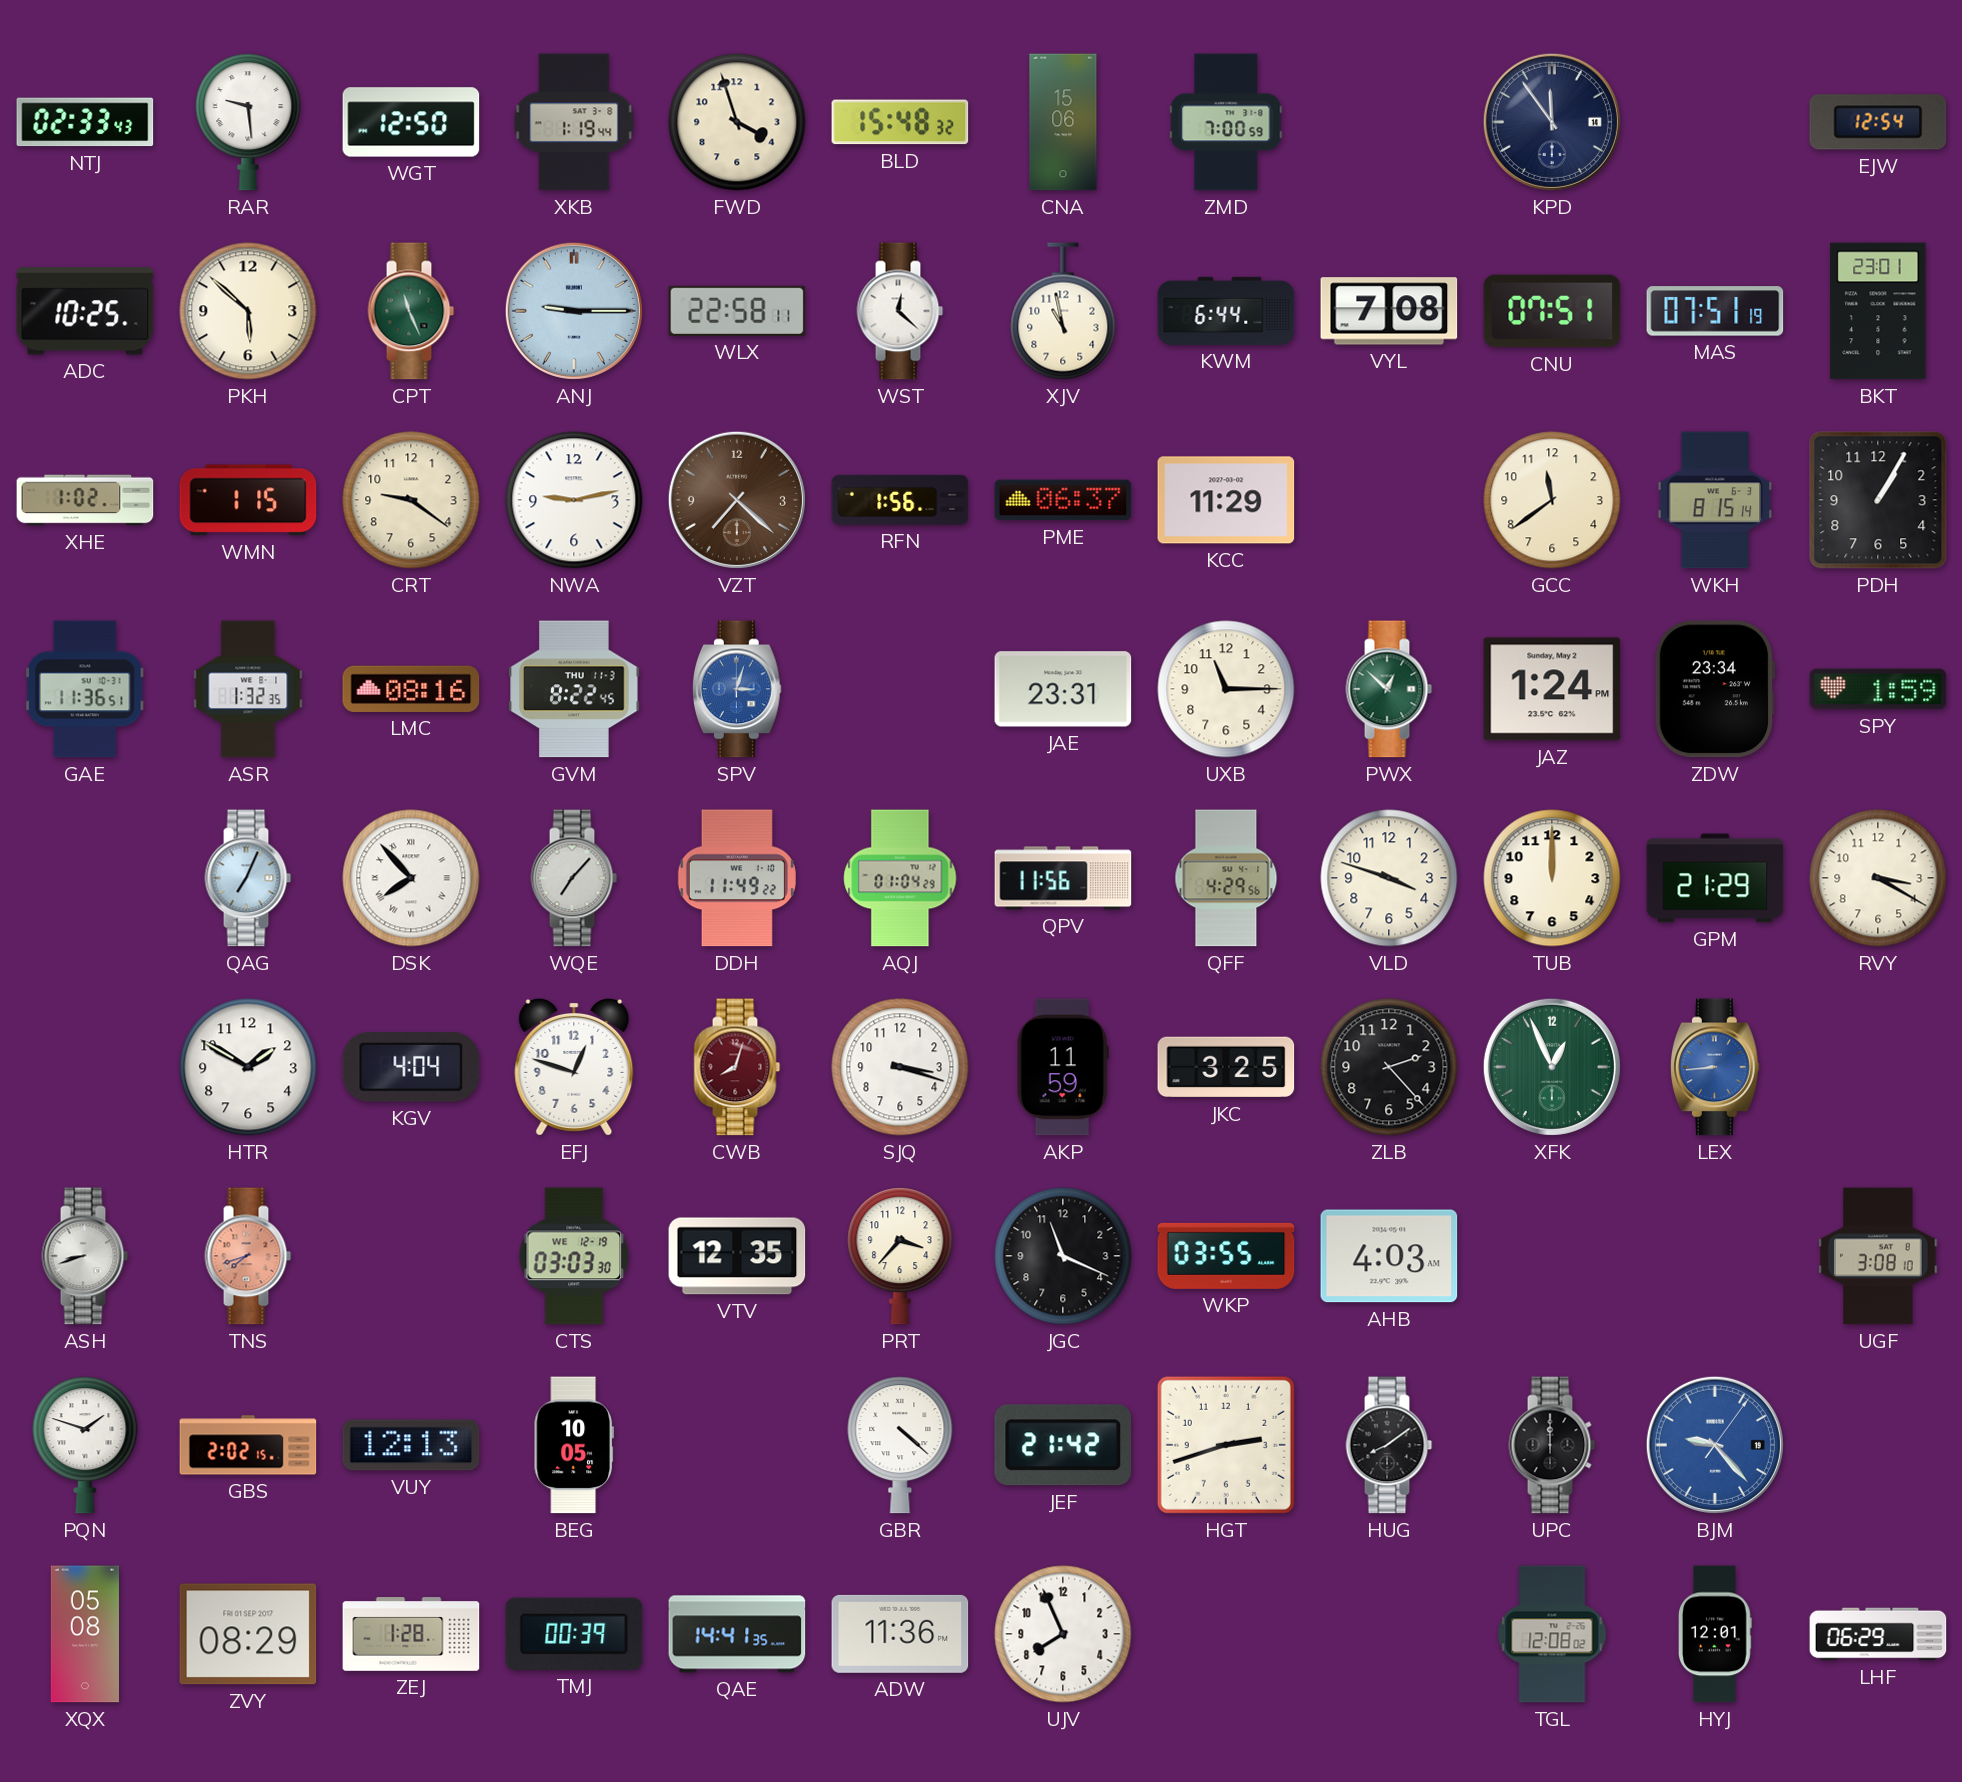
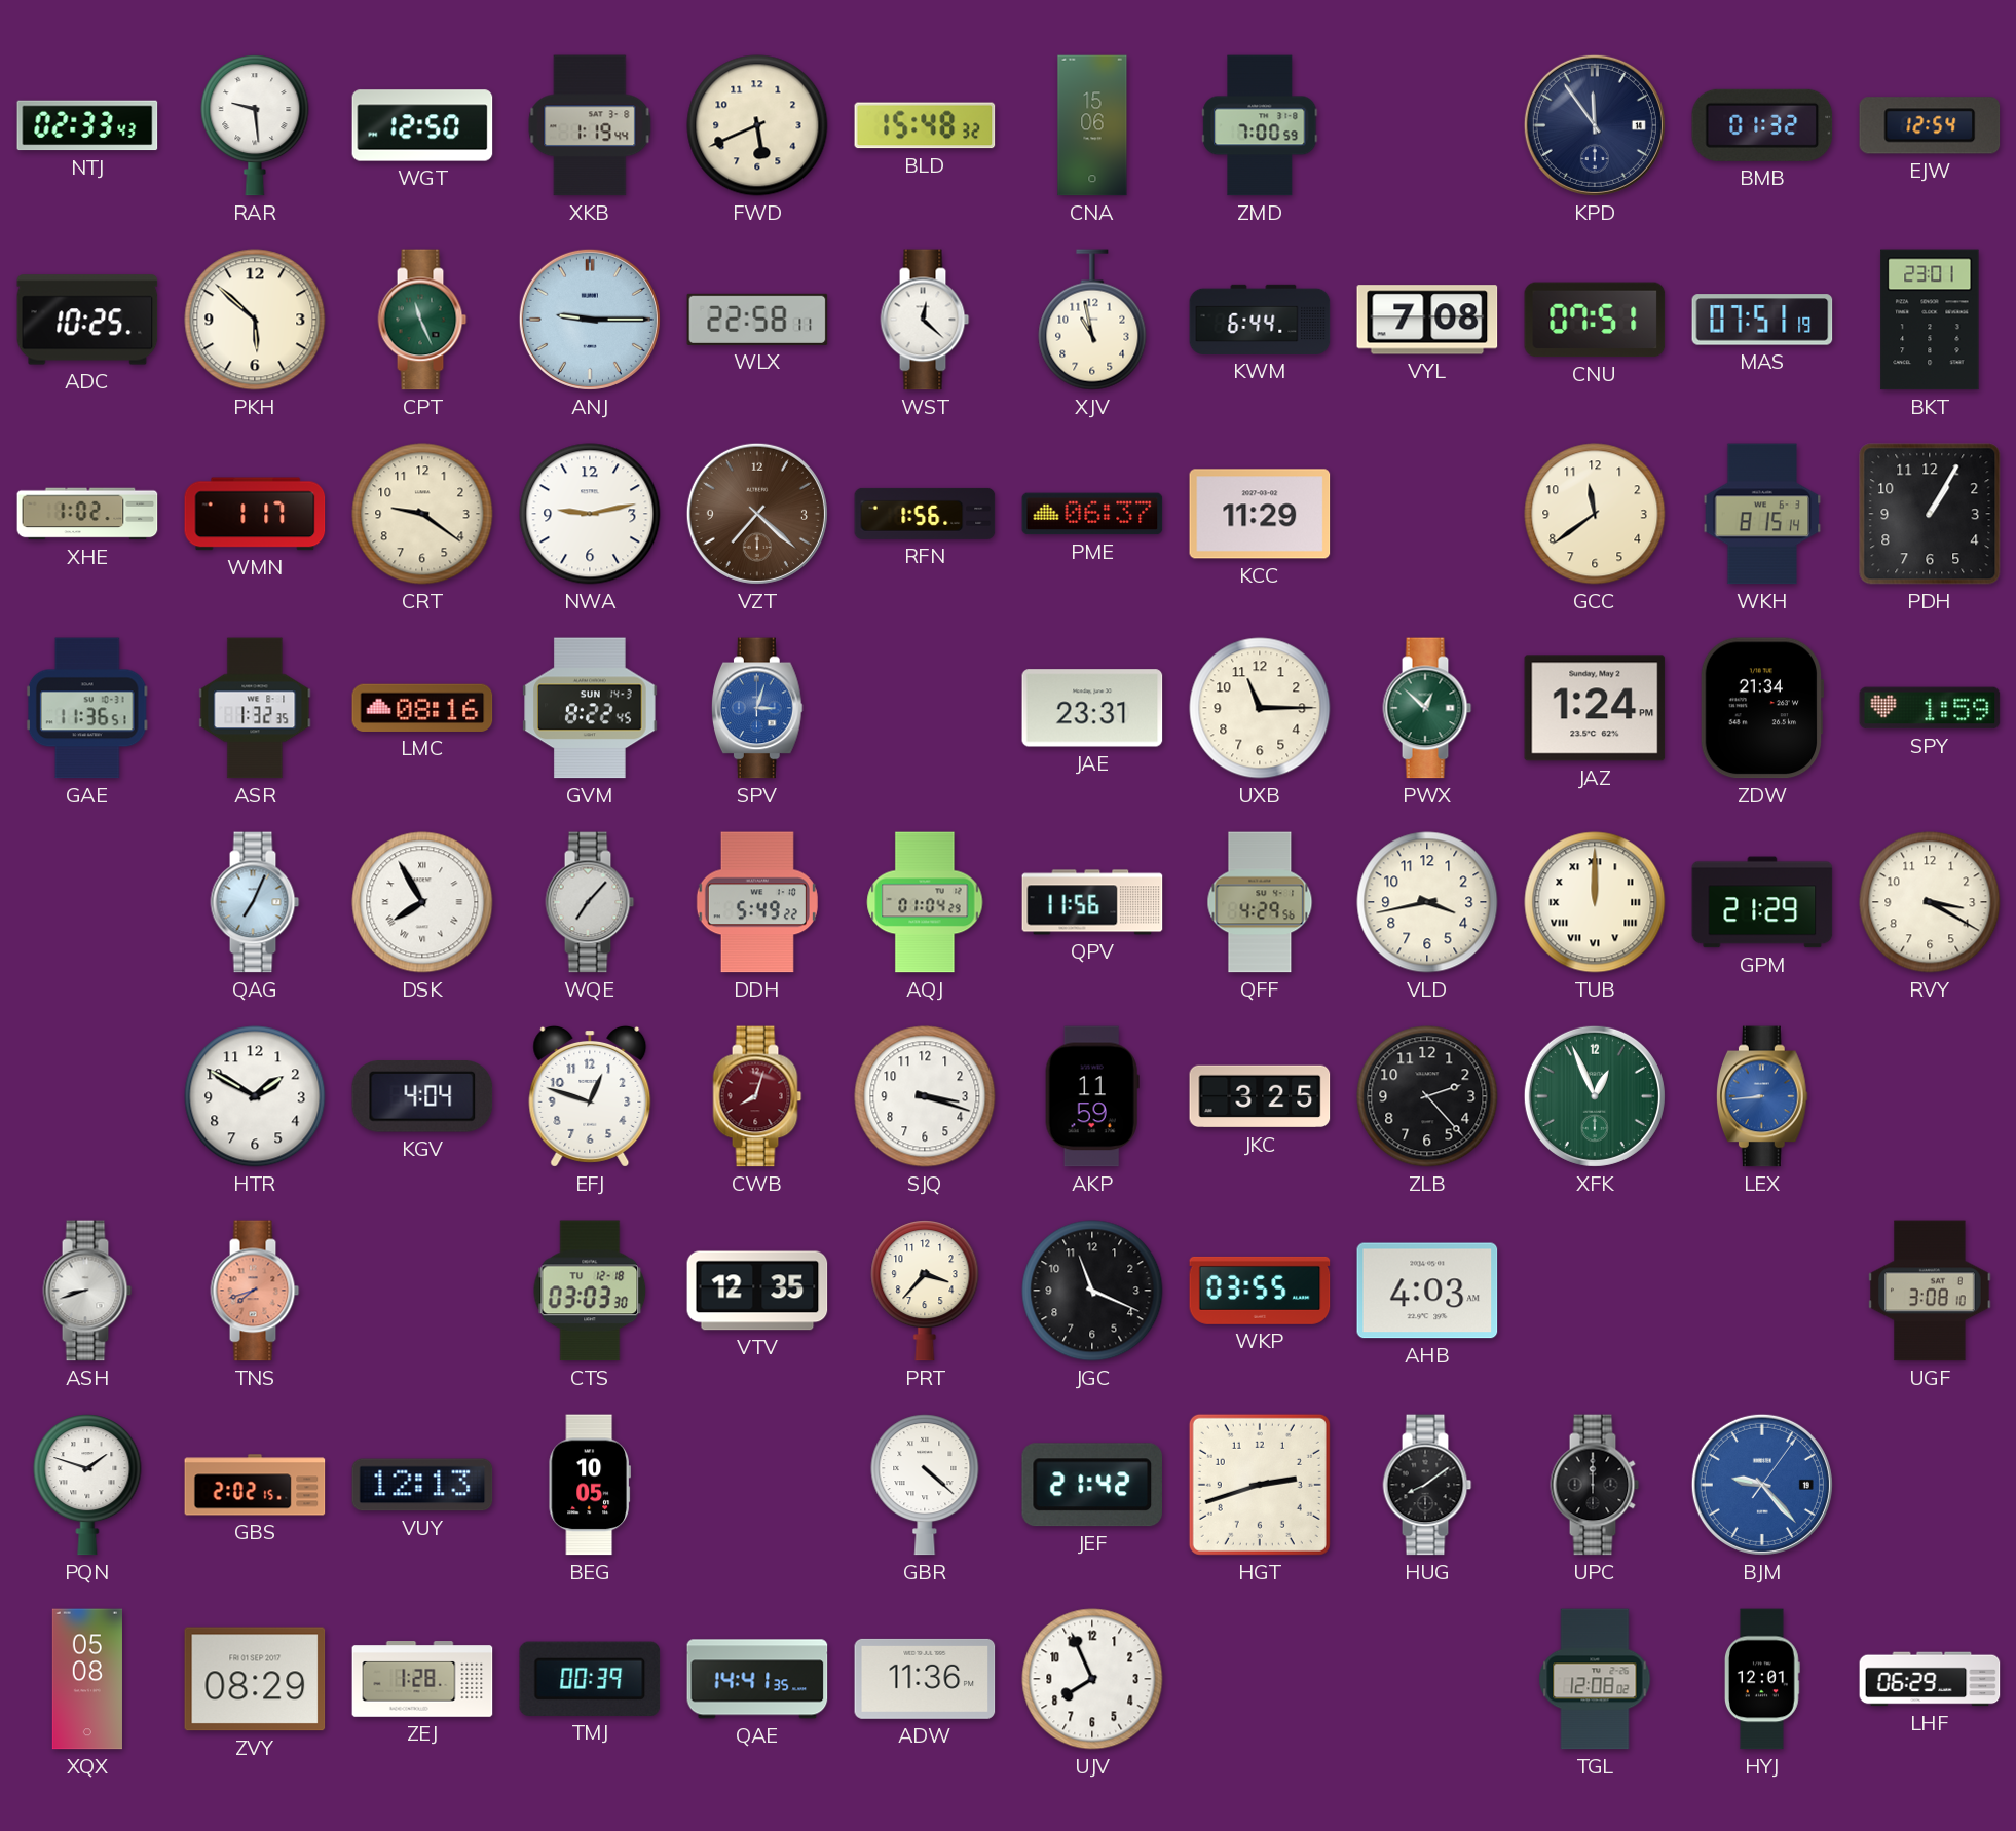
FWD: 3:57 -> 5:41 (757, 125)
BMB: none -> 01:32 (1762, 125)
WMN: 1:15 -> 1:17 (255, 514)
GVM date: THU 11-3 -> SUN 14-3 (590, 708)
ZDW: 23:34 -> 21:34 (1762, 708)
DSK: 7:53 -> 7:55 (422, 902)
DDH: 11:49 -> 5:49 (757, 902)
VLD: 3:48 -> 3:43 (1427, 902)
TUB numerals: Arabic -> Roman (1595, 902)
CTS date: WE 12-19 -> TU 12-18 (590, 1291)
